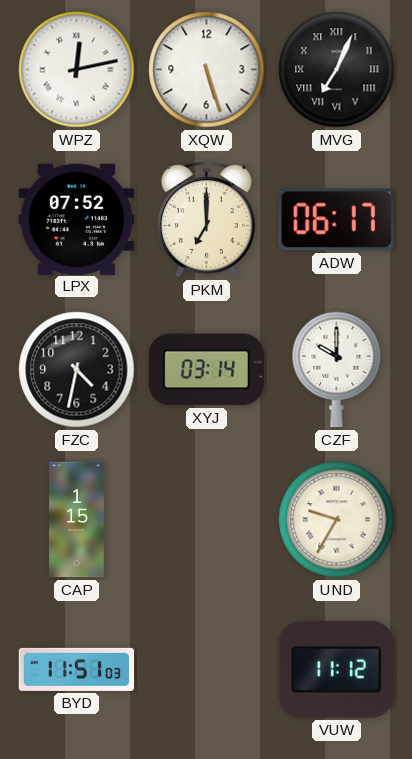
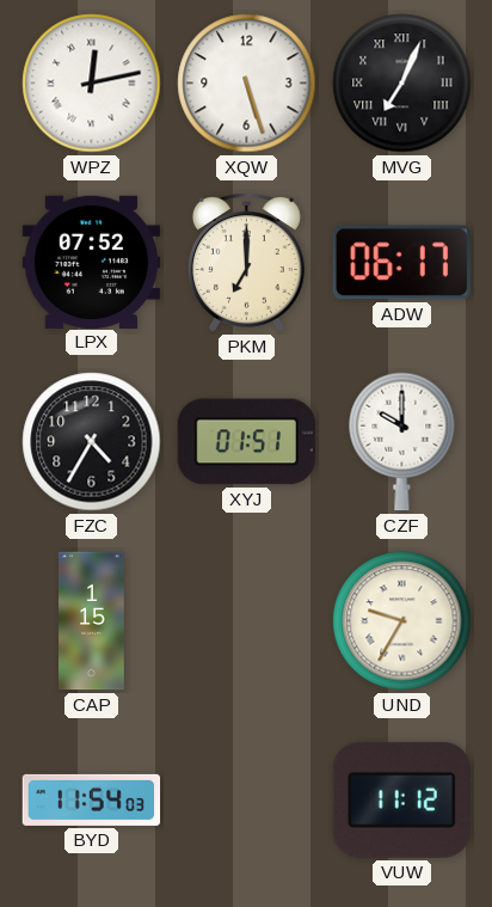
FZC: 4:32 -> 4:35 (92, 442)
XYJ: 03:14 -> 01:51 (246, 442)
BYD: 11:51 -> 11:54 (92, 799)
